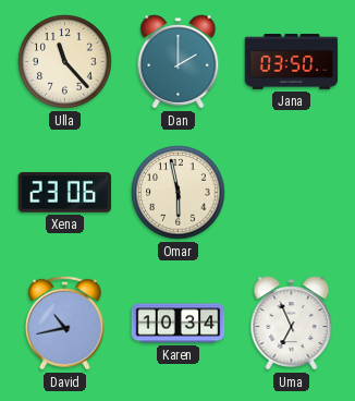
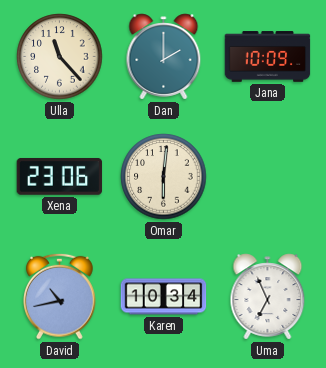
Jana: 03:50 -> 10:09 (268, 57)
Omar: 5:58 -> 6:01 (164, 177)
